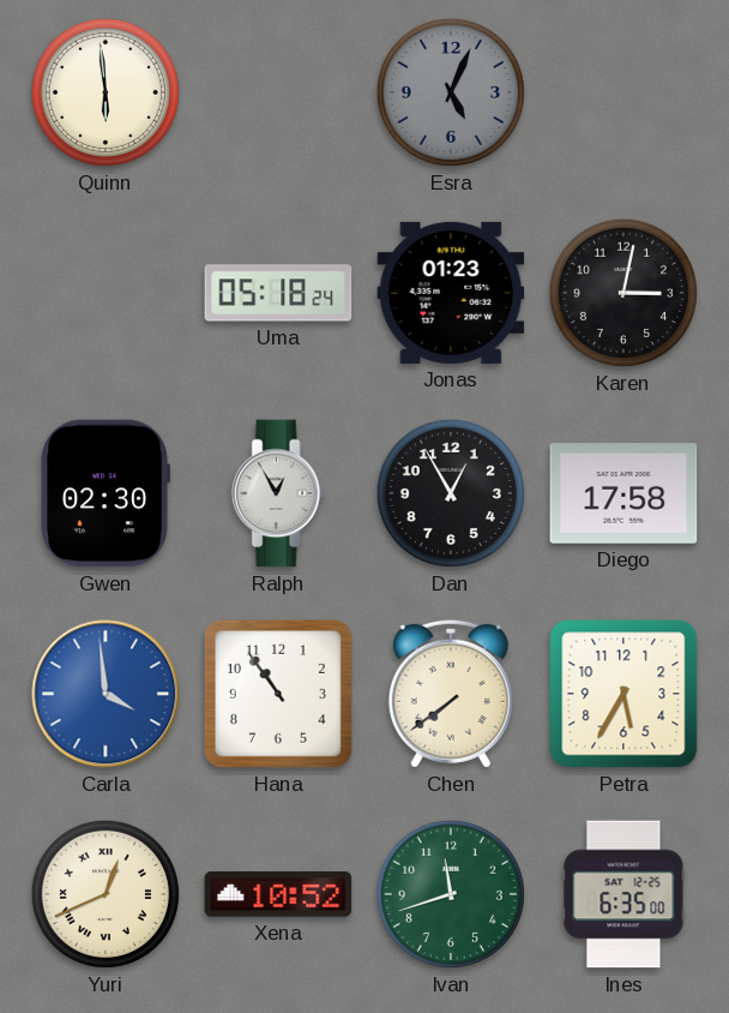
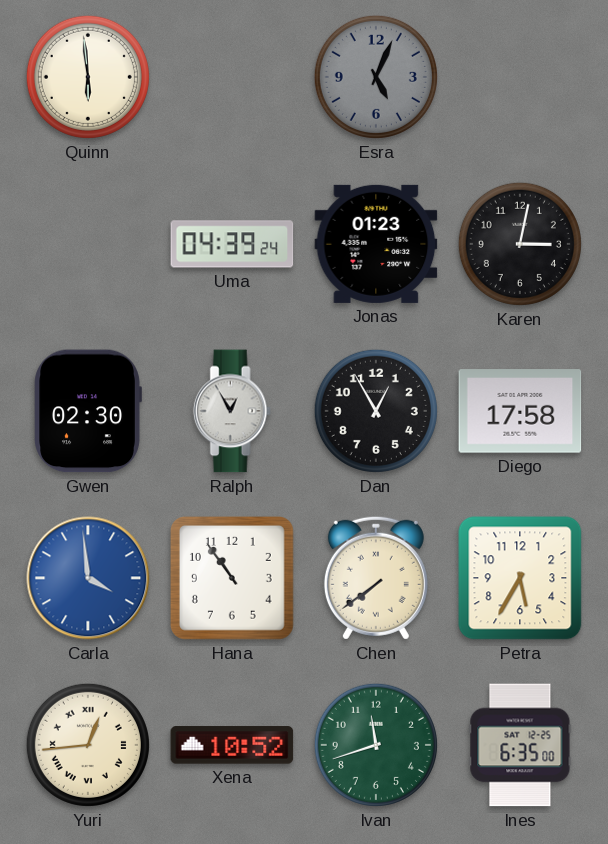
Uma: 05:18 -> 04:39 (232, 244)
Yuri: 12:41 -> 12:44 (88, 745)
